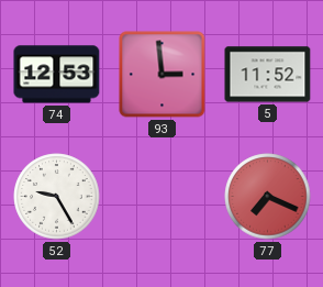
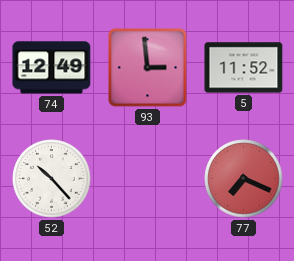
74: 12:53 -> 12:49 (52, 68)
52: 9:25 -> 10:23 (52, 179)
